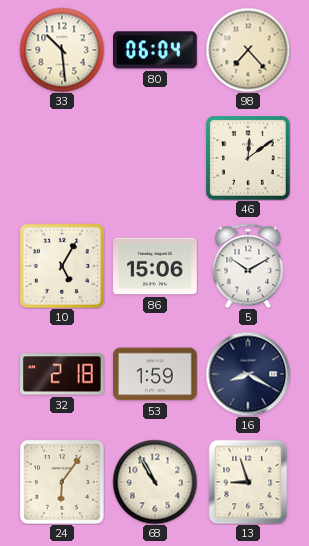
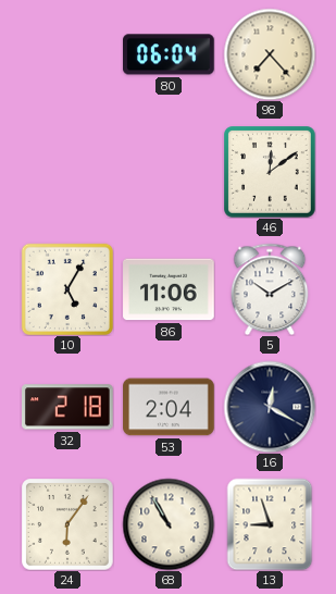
33: 10:29 -> none (62, 50)
86: 15:06 -> 11:06 (169, 289)
53: 1:59 -> 2:04 (169, 407)
16: 8:20 -> 12:20 (270, 407)
